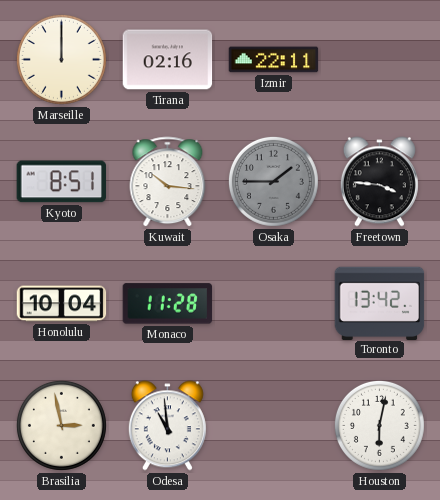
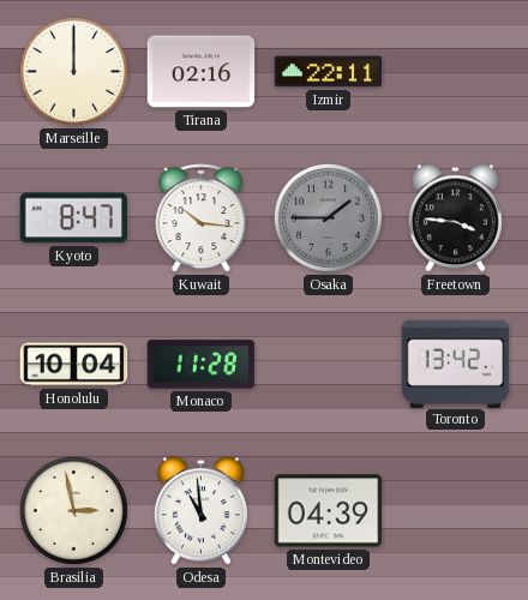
Kyoto: 8:51 -> 8:47 (74, 218)
Montevideo: none -> 04:39 (329, 511)
Houston: 6:02 -> none (379, 425)
